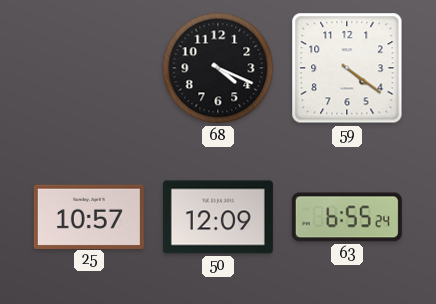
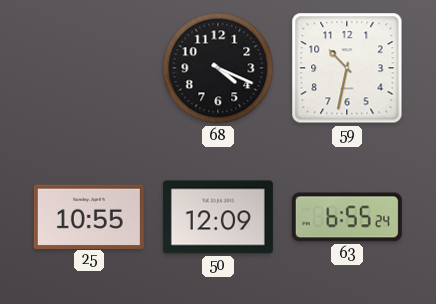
59: 4:21 -> 10:32 (347, 68)
25: 10:57 -> 10:55 (89, 216)
